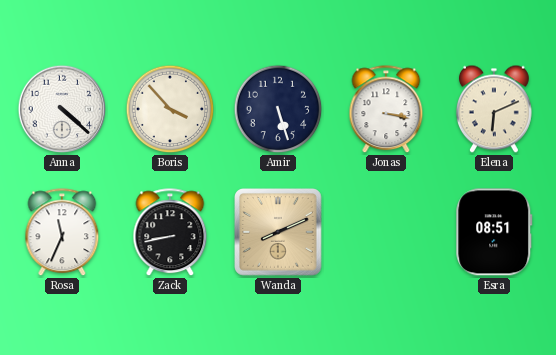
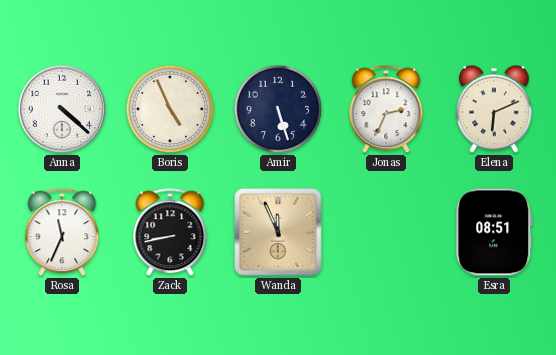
Boris: 3:53 -> 4:56 (170, 109)
Jonas: 3:17 -> 2:34 (386, 110)
Wanda: 8:11 -> 11:56 (279, 233)
